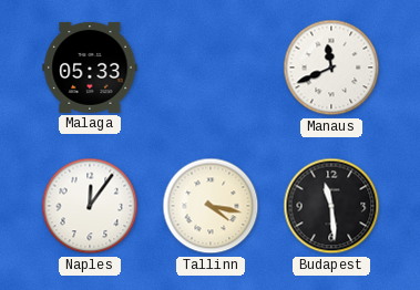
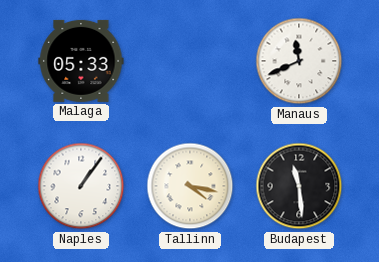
Naples: 12:06 -> 1:06 (81, 186)
